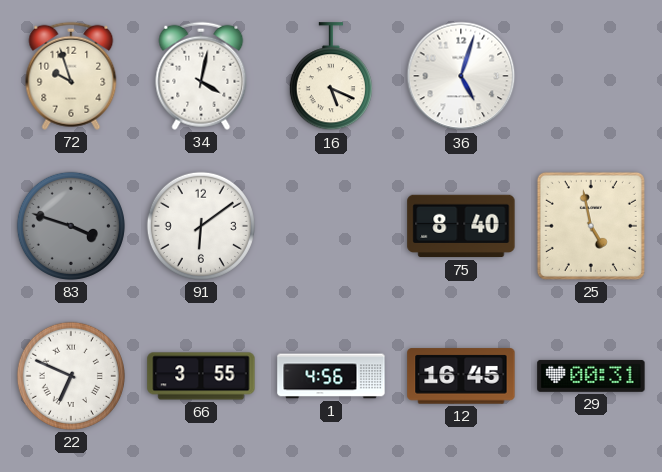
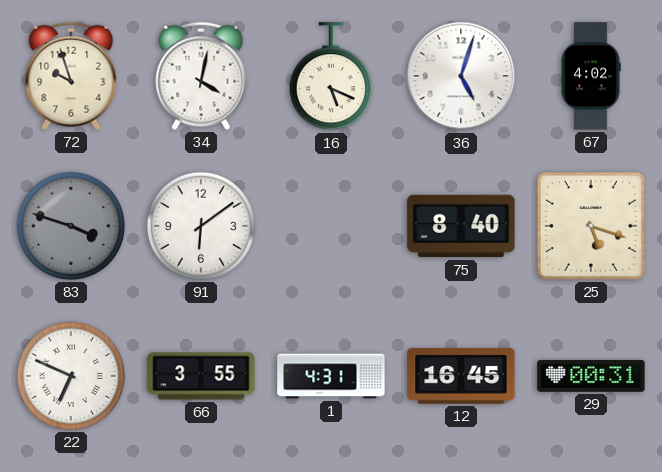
67: none -> 4:02 (591, 76)
25: 4:58 -> 5:18 (591, 226)
1: 4:56 -> 4:31 (331, 376)
